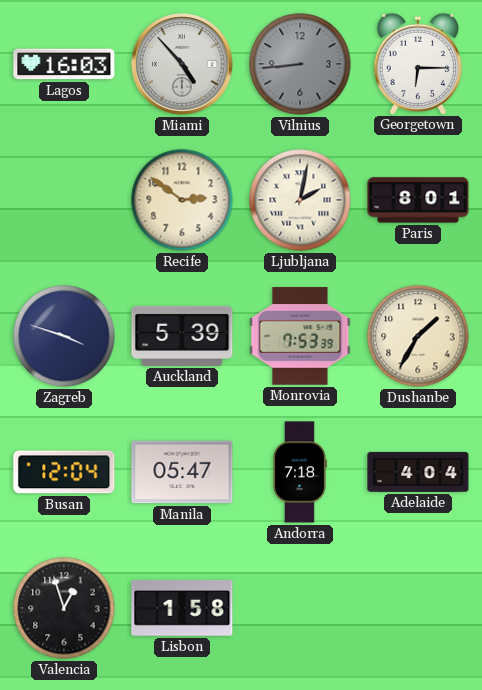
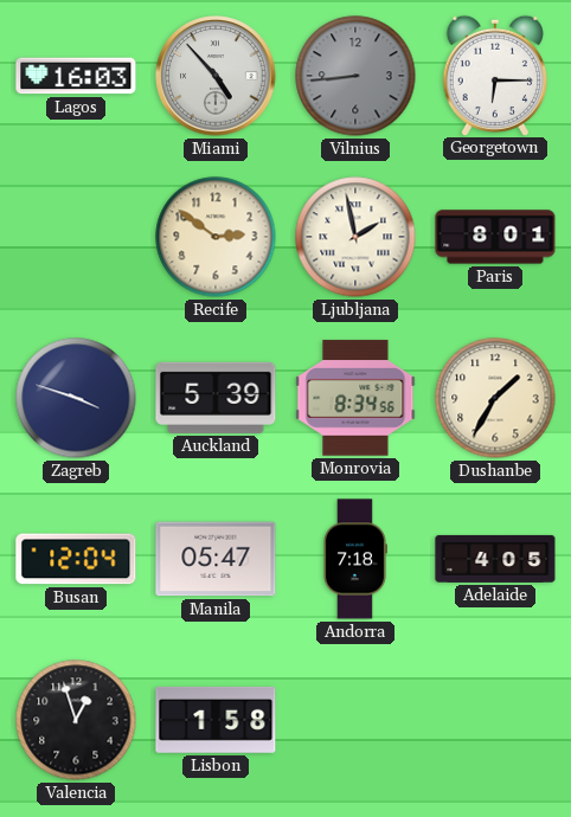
Ljubljana: 2:02 -> 1:58 (355, 237)
Monrovia: 7:53 -> 8:34 (355, 398)
Adelaide: 4:04 -> 4:05 (495, 559)
